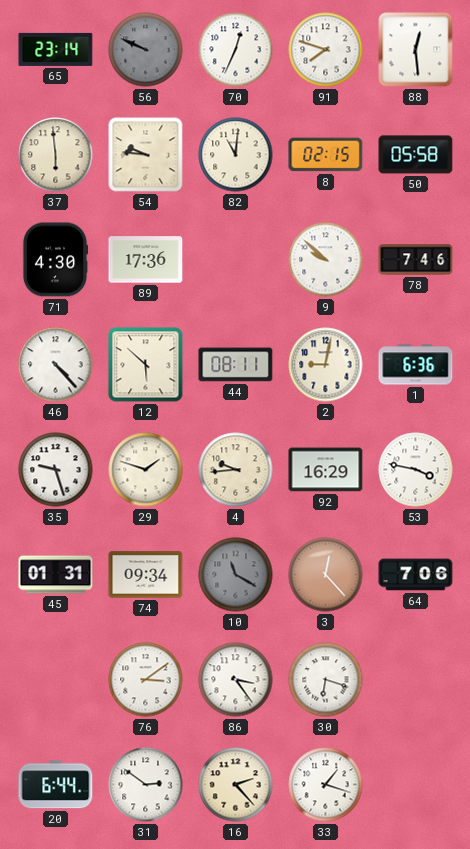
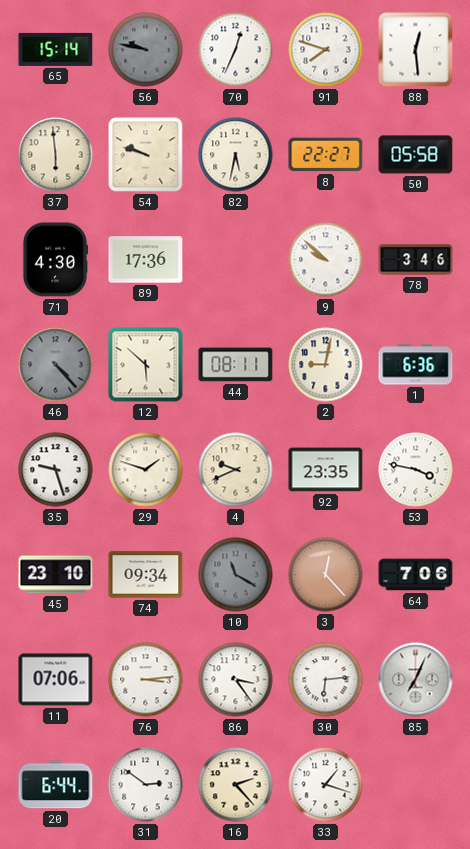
65: 23:14 -> 15:14 (56, 49)
56: 9:49 -> 9:47 (146, 50)
54: 9:46 -> 9:48 (146, 155)
82: 11:01 -> 5:32 (236, 155)
8: 02:15 -> 22:27 (326, 155)
78: 7:46 -> 3:46 (416, 260)
46 dial: white -> grey (56, 365)
4: 9:44 -> 9:41 (236, 470)
92: 16:29 -> 23:35 (326, 470)
45: 01:31 -> 23:10 (56, 575)
11: none -> 07:06 (56, 680)
76: 3:09 -> 3:14 (146, 680)
30: 6:18 -> 6:14 (326, 680)
85: none -> 7:04 (416, 680)
